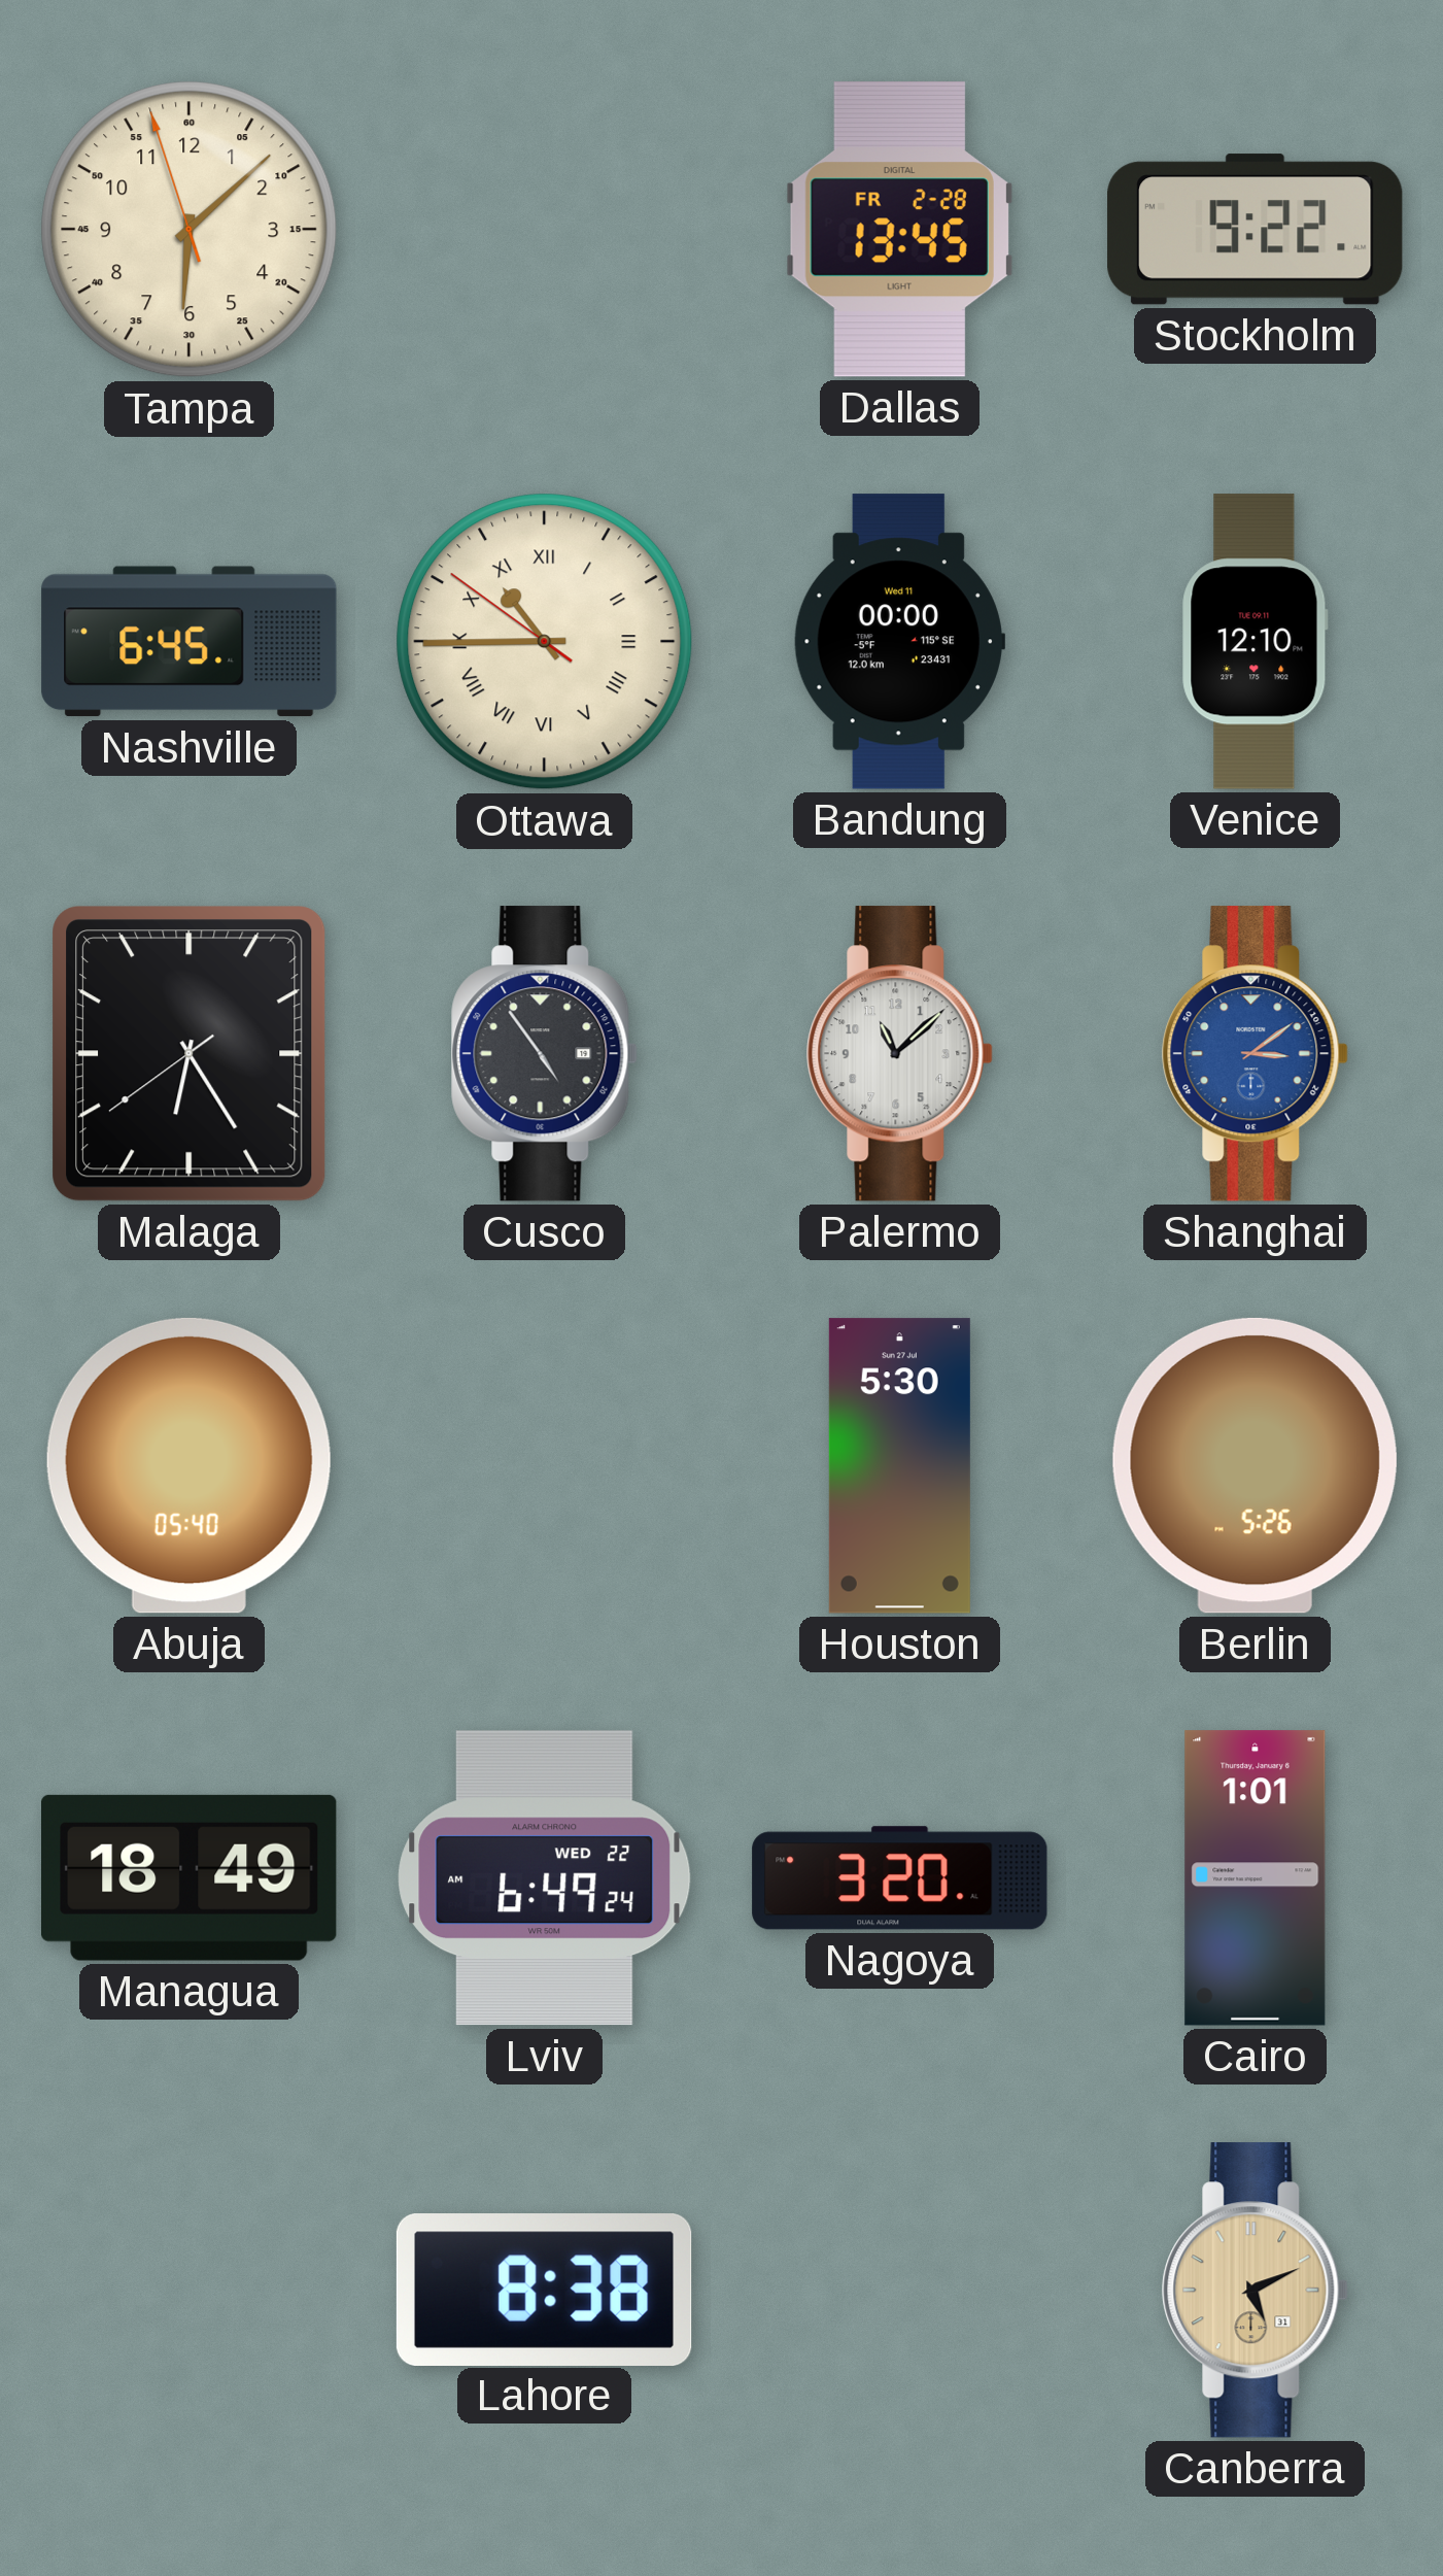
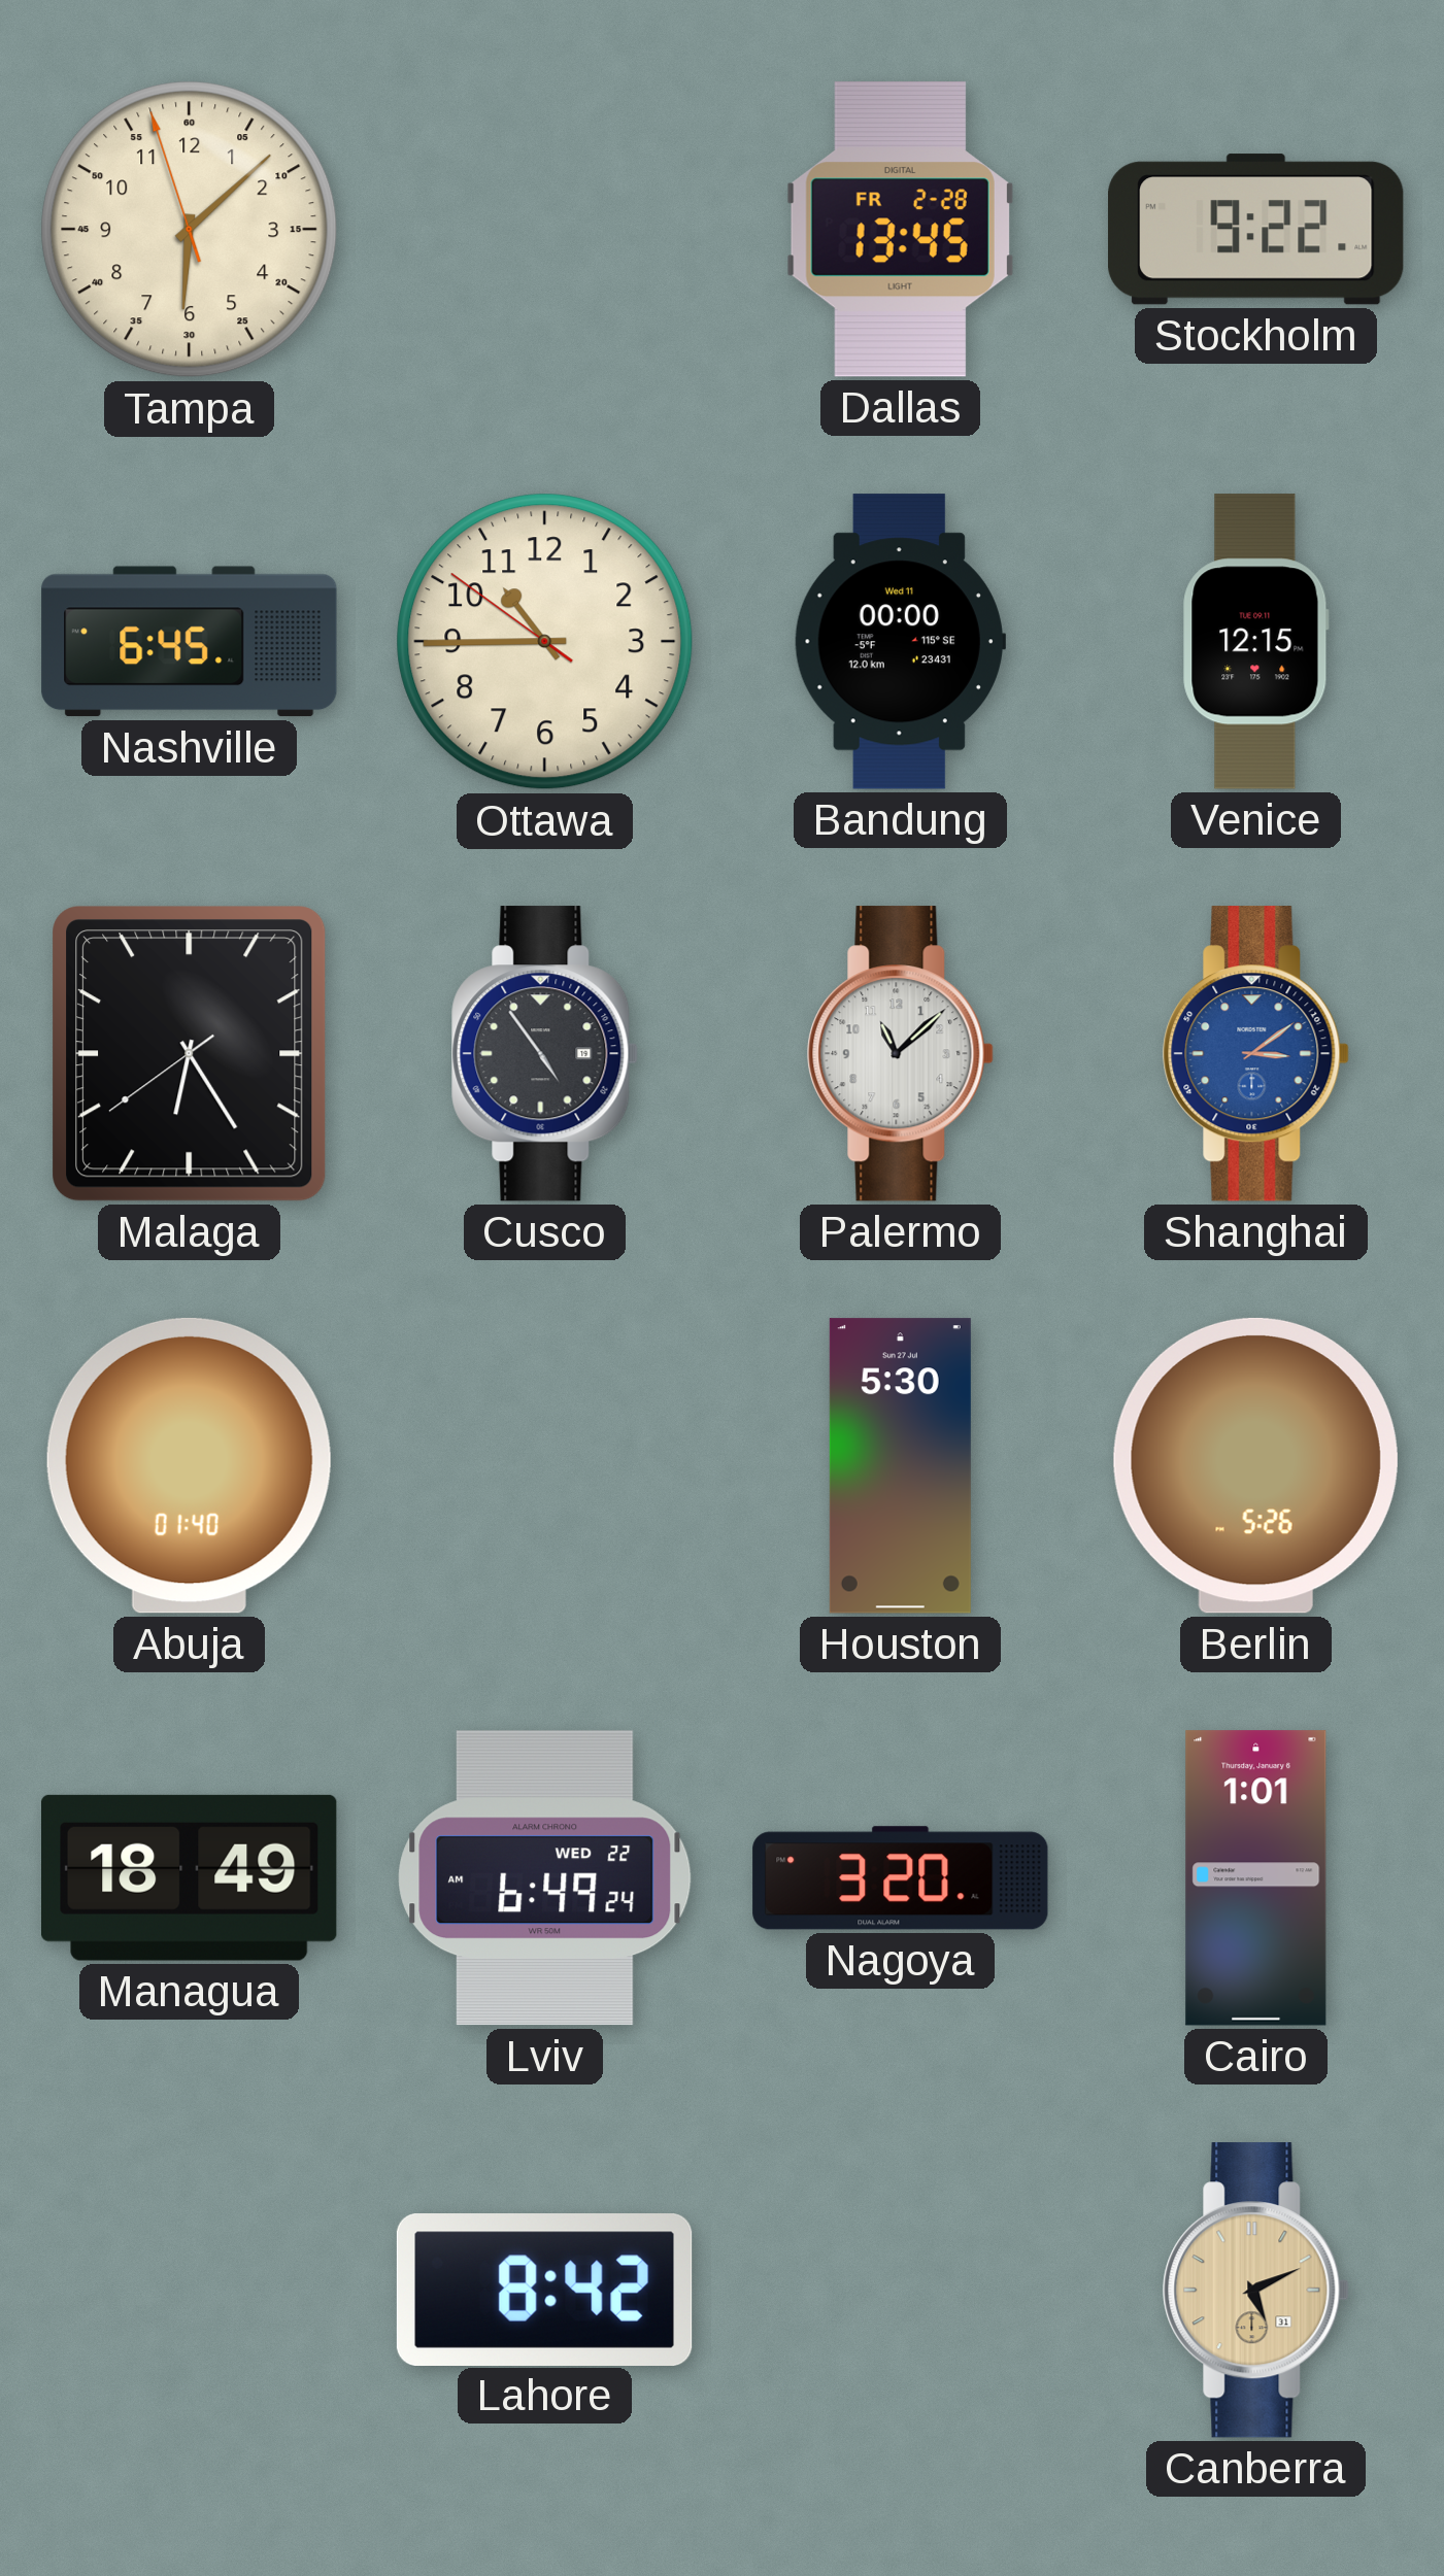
Ottawa numerals: Roman -> Arabic (545, 642)
Venice: 12:10 -> 12:15 (1256, 642)
Abuja: 05:40 -> 01:40 (189, 1465)
Lahore: 8:38 -> 8:42 (544, 2290)
